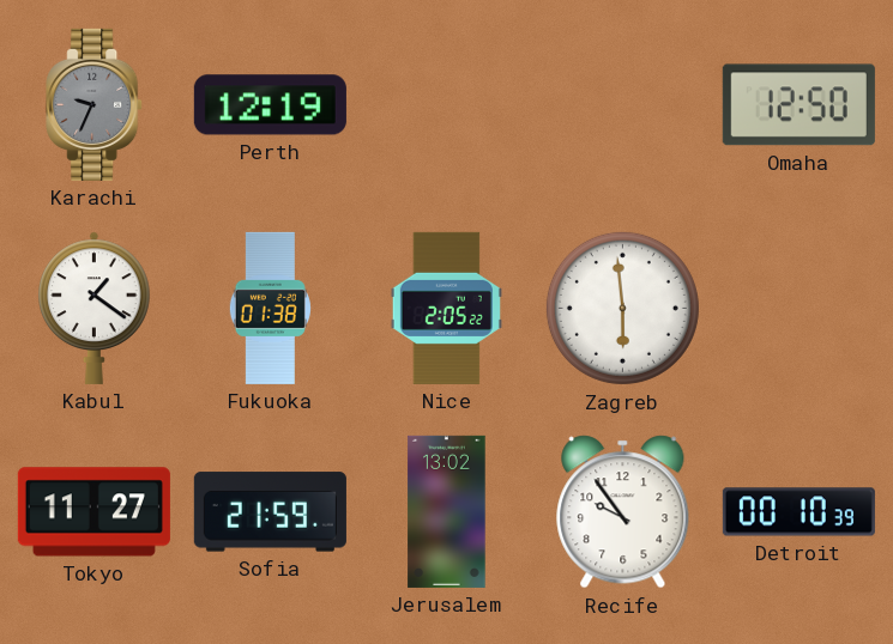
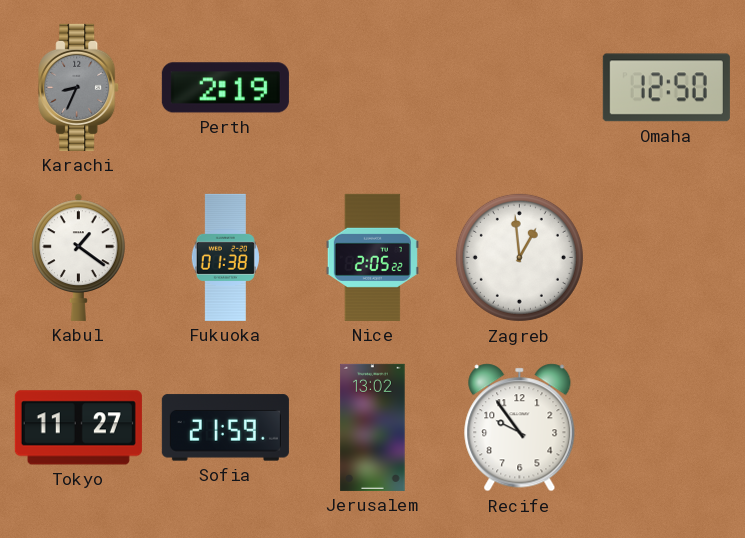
Karachi: 9:34 -> 8:34 (79, 87)
Perth: 12:19 -> 2:19 (225, 88)
Zagreb: 5:59 -> 12:59 (519, 257)
Detroit: 00:10 -> none (798, 512)
